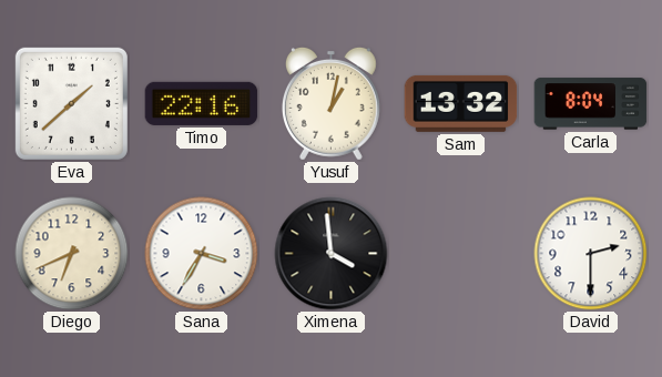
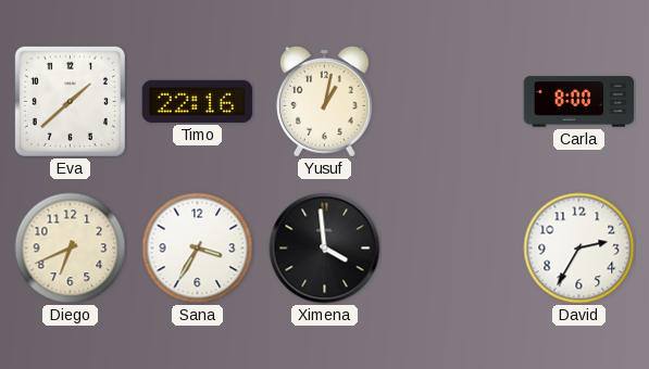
Sam: 13:32 -> none (461, 103)
Carla: 8:04 -> 8:00 (579, 102)
David: 2:30 -> 2:35 (579, 249)
